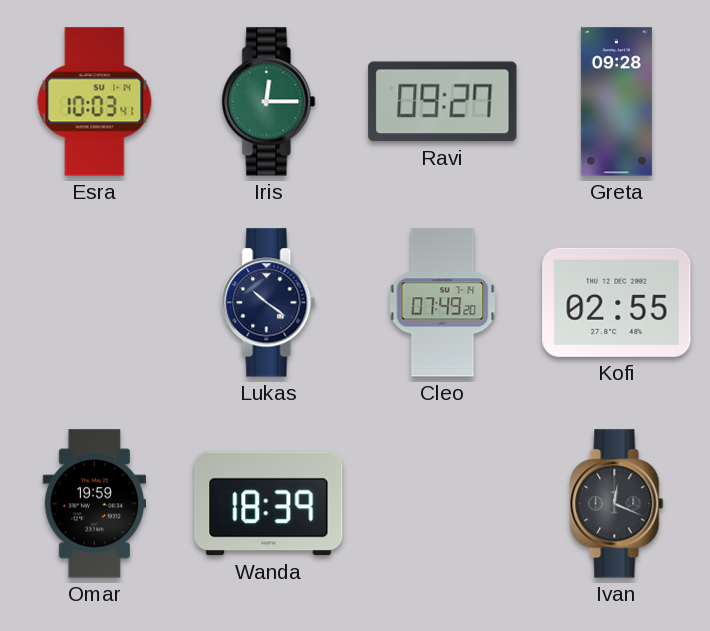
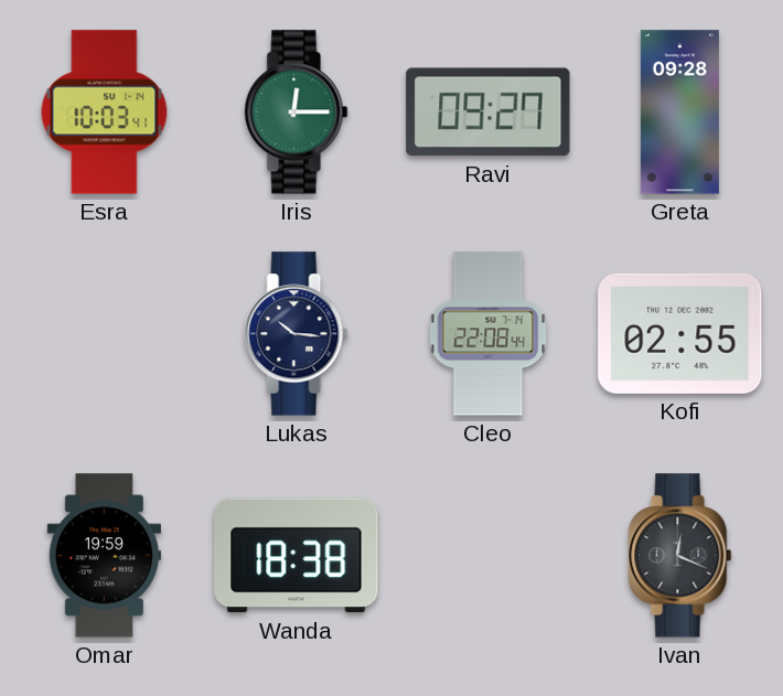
Lukas: 10:21 -> 10:16 (297, 334)
Cleo: 07:49 -> 22:08 (489, 334)
Wanda: 18:39 -> 18:38 (297, 556)
